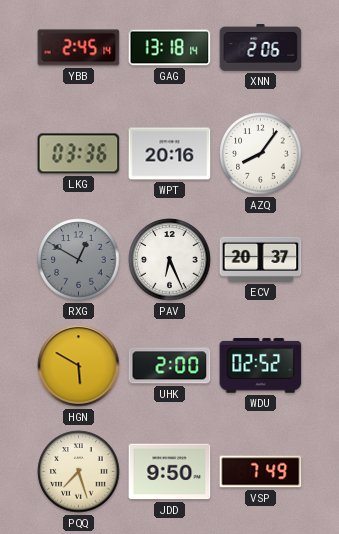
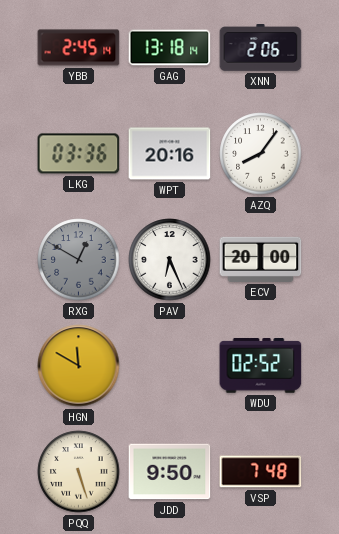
ECV: 20:37 -> 20:00 (261, 259)
HGN: 5:50 -> 11:50 (79, 366)
UHK: 2:00 -> none (170, 366)
PQQ: 7:27 -> 5:27 (79, 472)
VSP: 7:49 -> 7:48 (261, 472)
